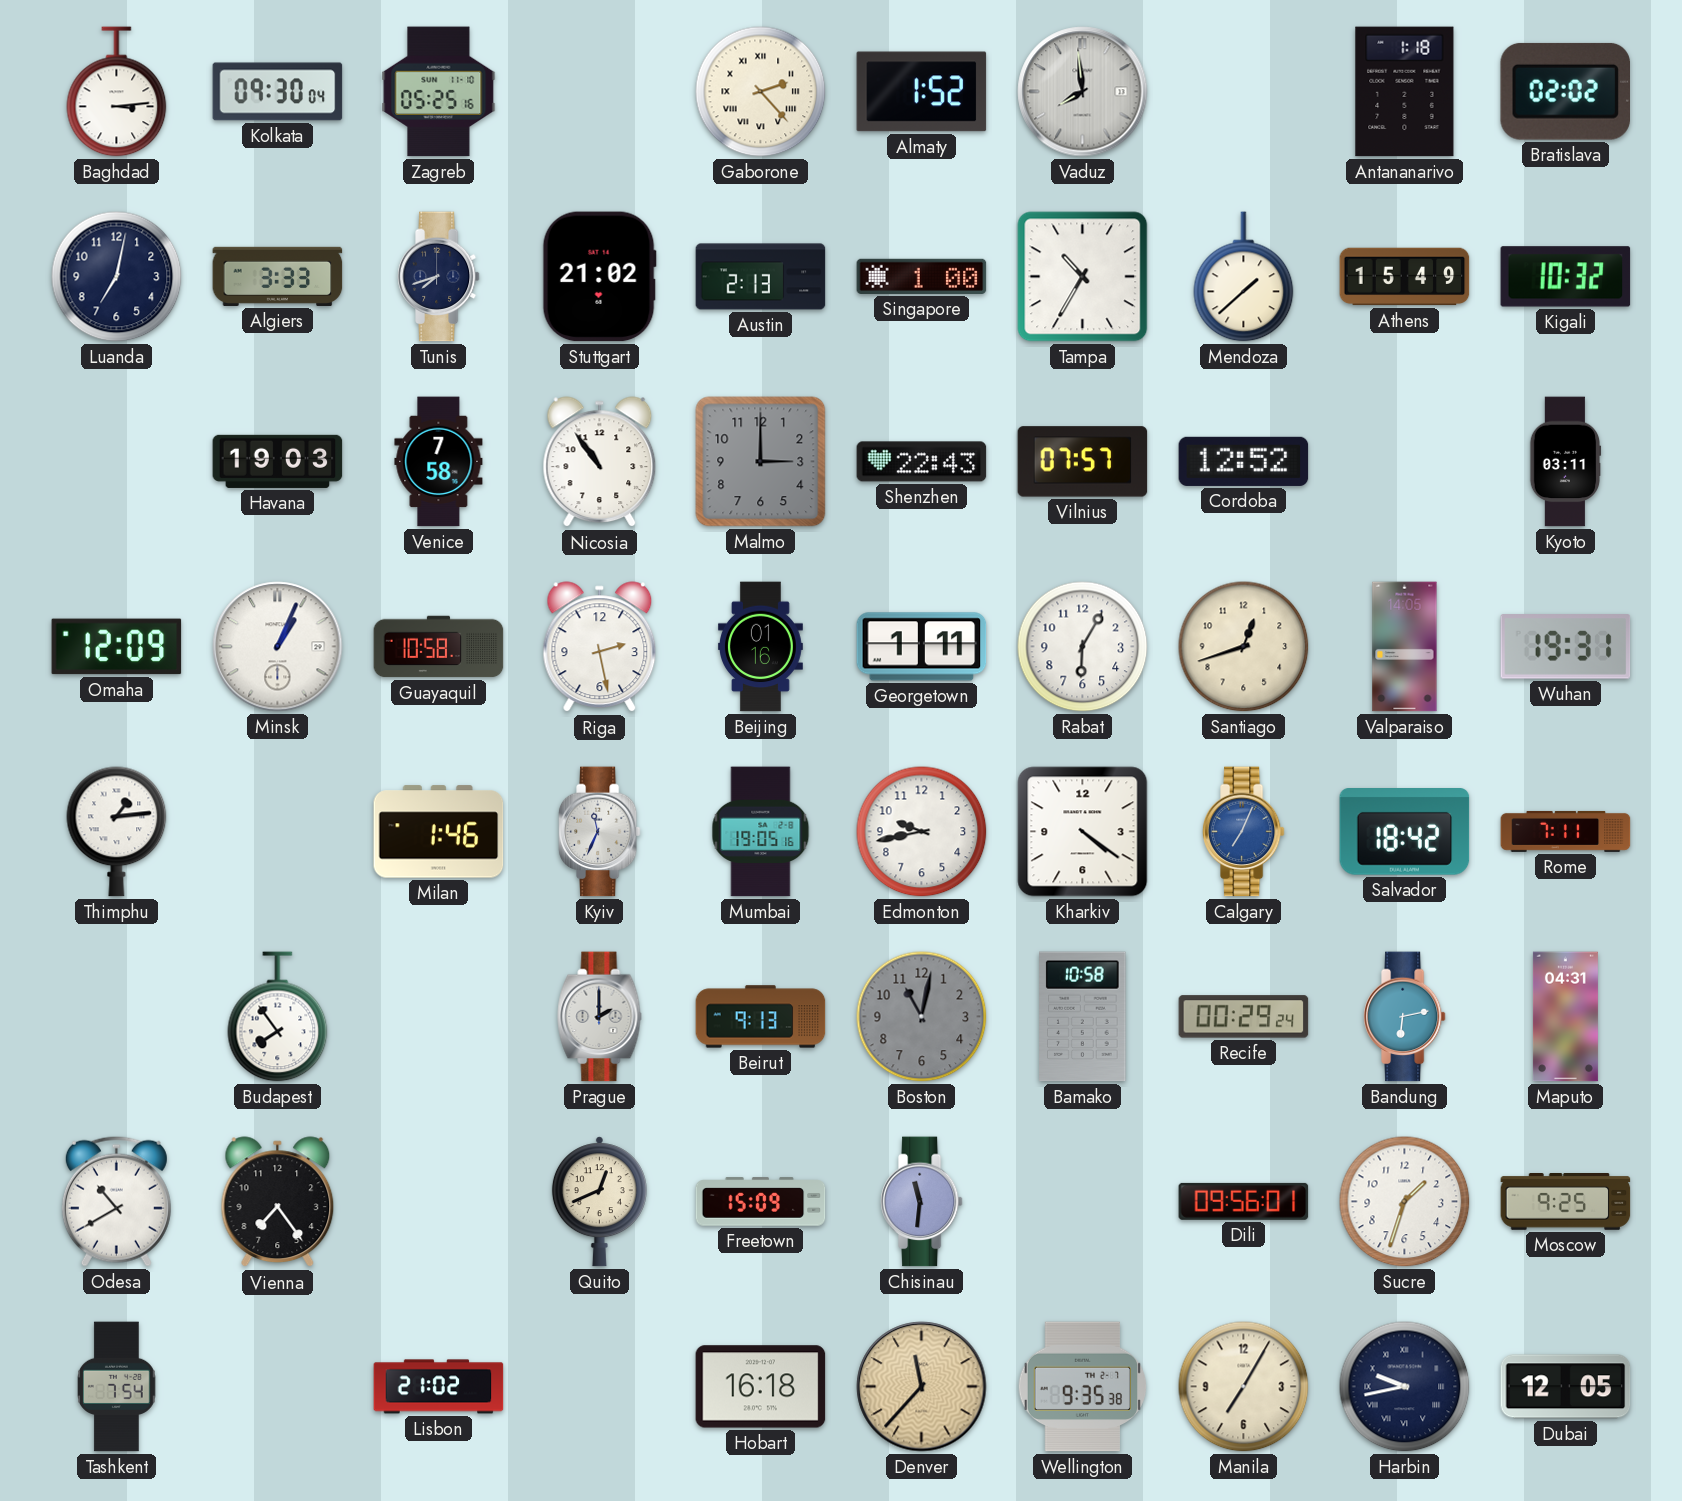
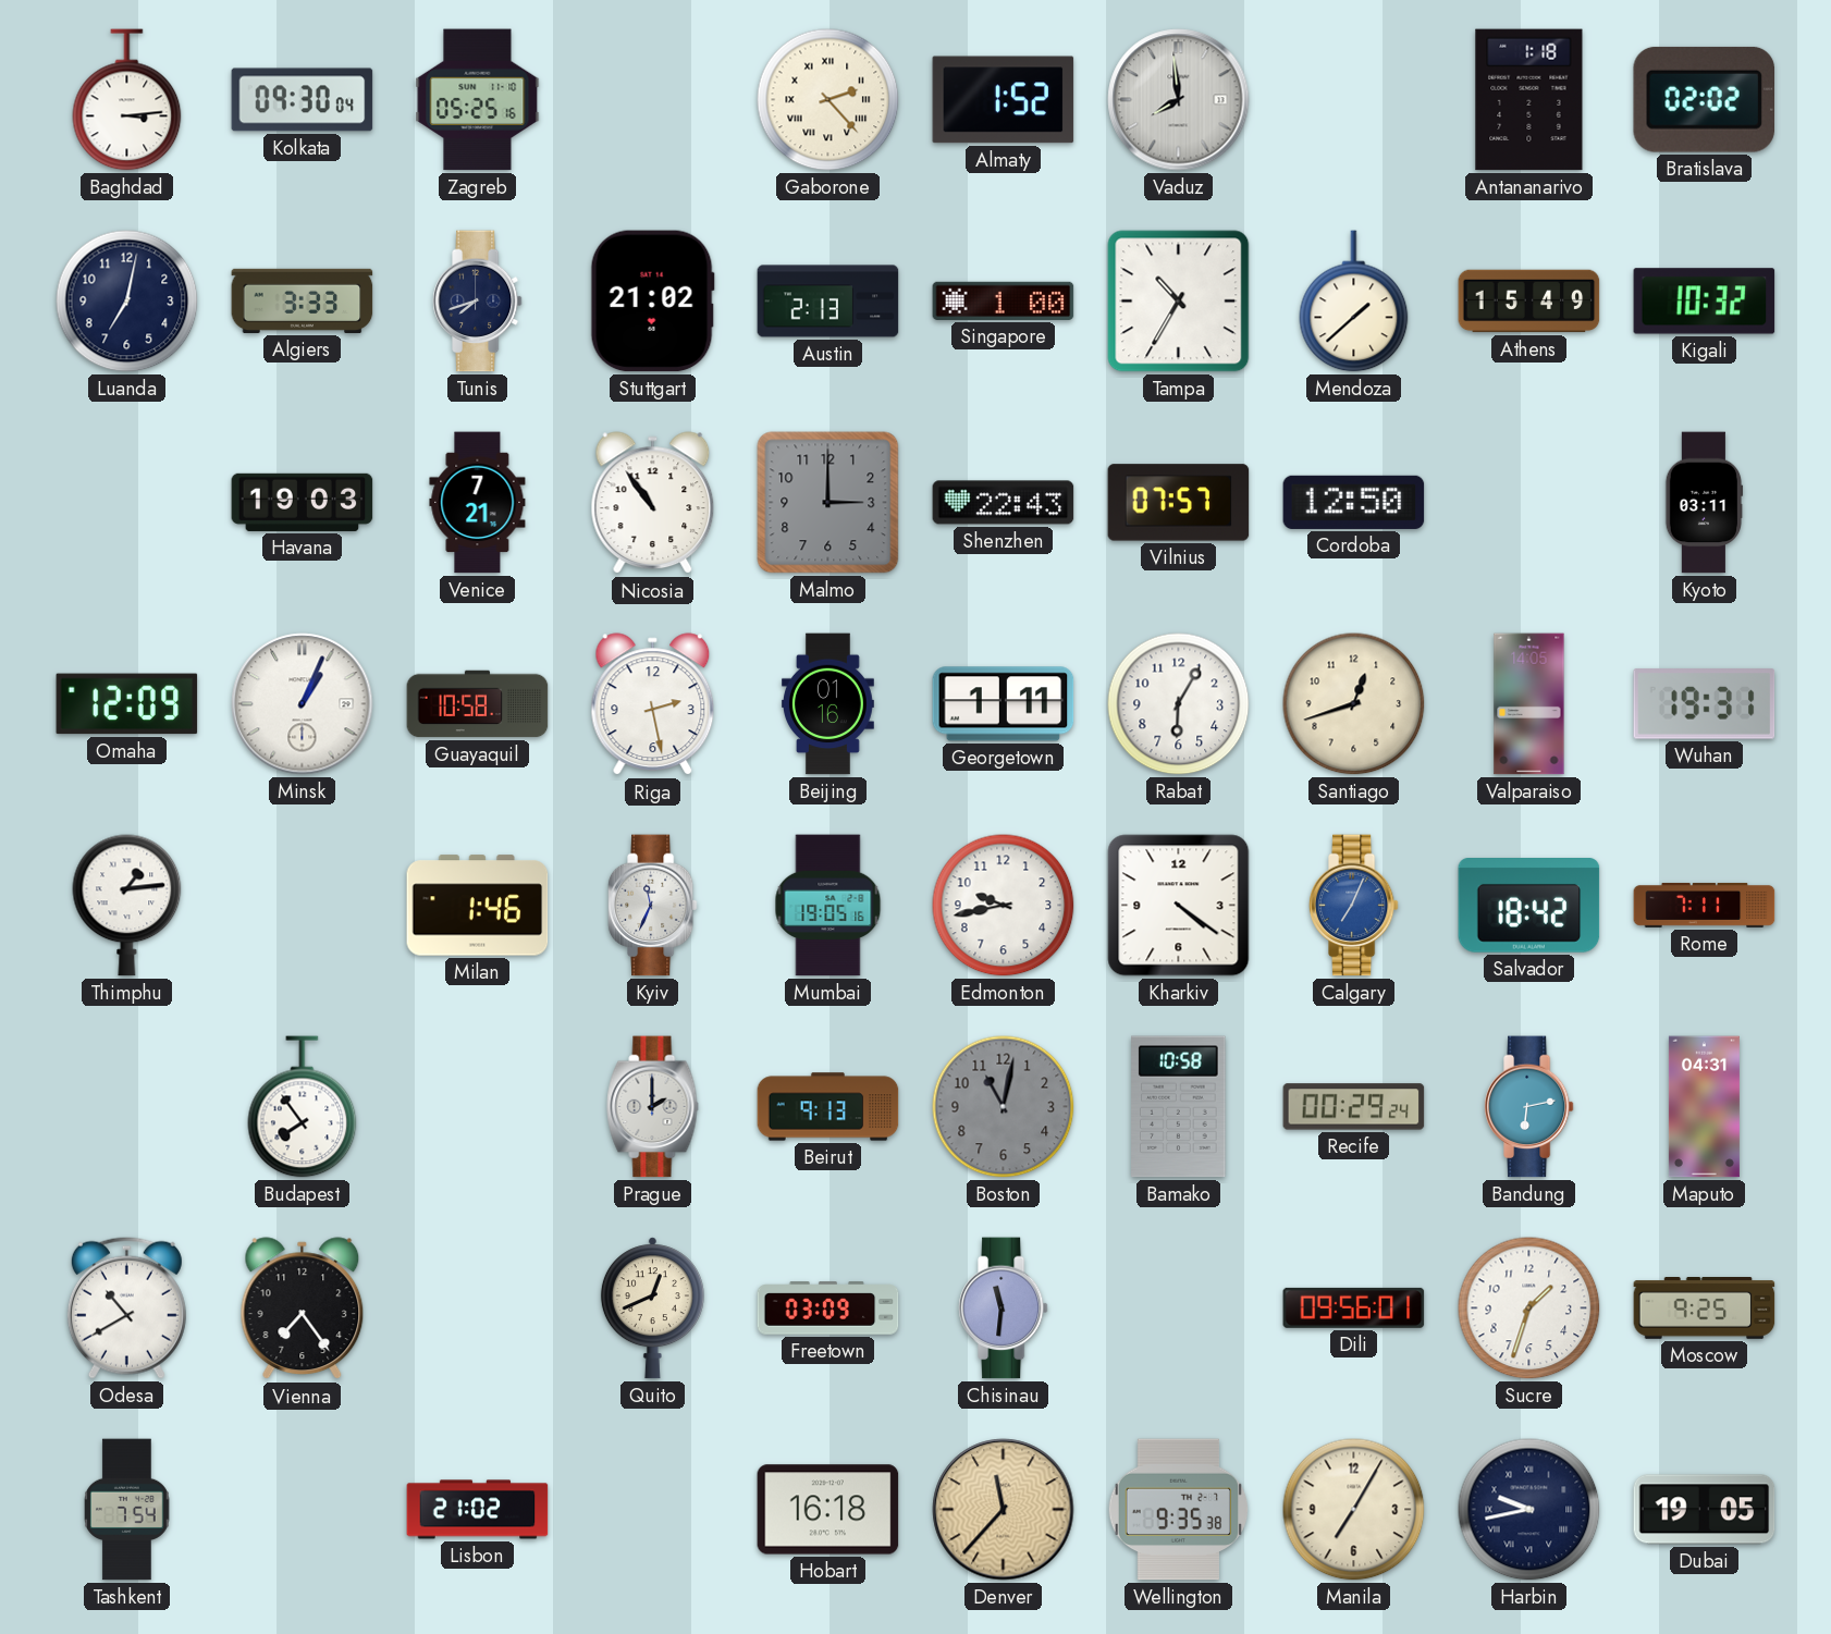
Venice: 7:58 -> 7:21 (478, 503)
Cordoba: 12:52 -> 12:50 (1354, 502)
Freetown: 15:09 -> 03:09 (828, 1309)
Dubai: 12:05 -> 19:05 (1705, 1510)
